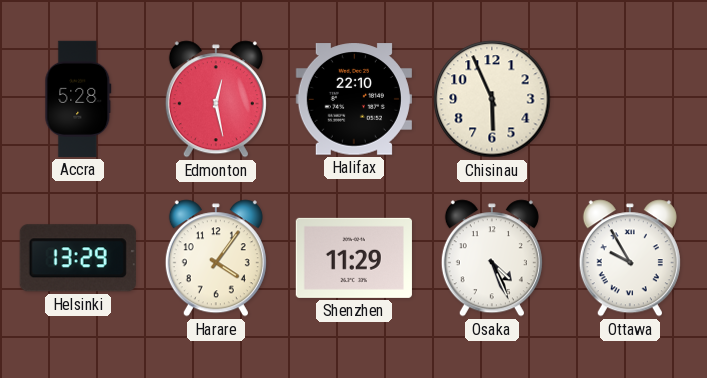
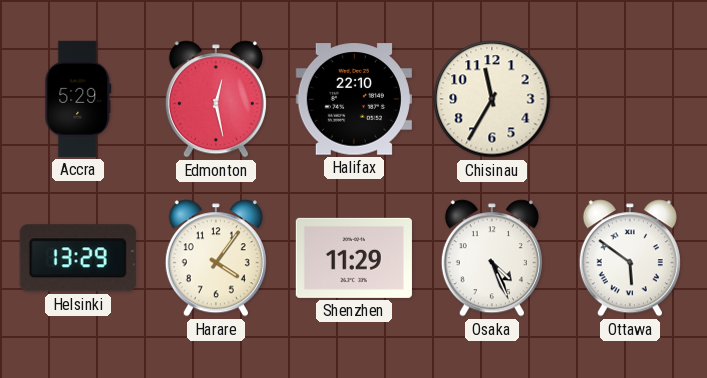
Accra: 5:28 -> 5:29 (78, 99)
Chisinau: 5:56 -> 11:35 (492, 99)
Ottawa: 9:55 -> 5:51 (630, 258)
